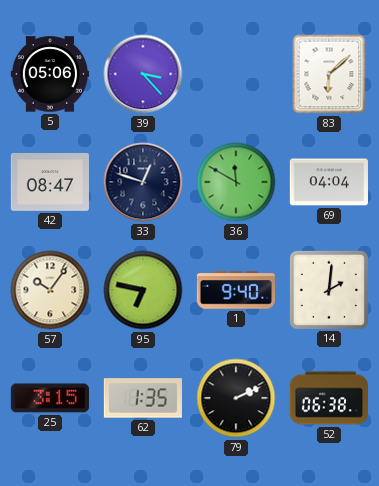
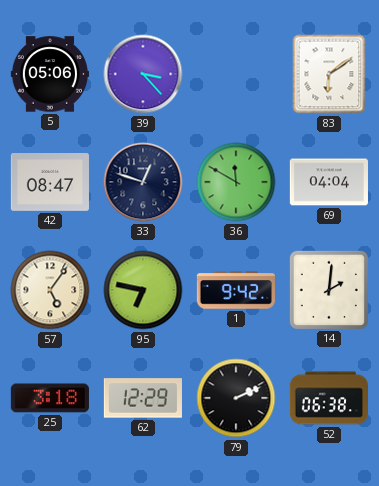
83: 6:08 -> 6:09 (329, 74)
57: 10:06 -> 5:06 (50, 290)
1: 9:40 -> 9:42 (236, 290)
25: 3:15 -> 3:18 (50, 398)
62: 1:35 -> 12:29 (143, 398)
